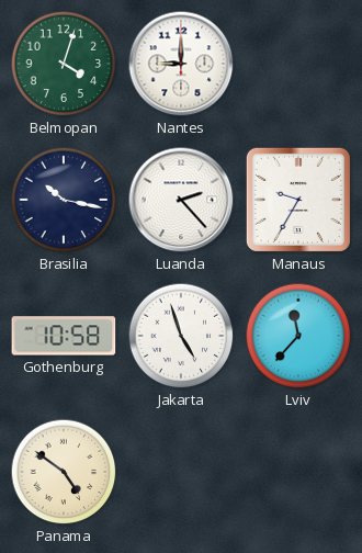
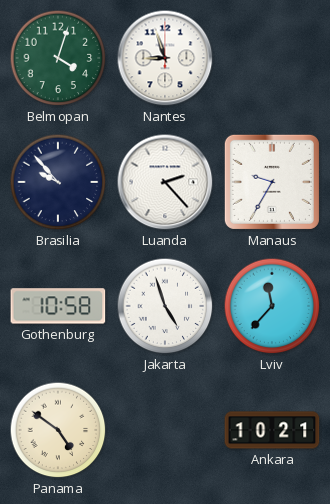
Nantes: 9:00 -> 8:57 (165, 58)
Brasilia: 10:17 -> 9:53 (58, 182)
Ankara: none -> 10:21 (272, 430)
